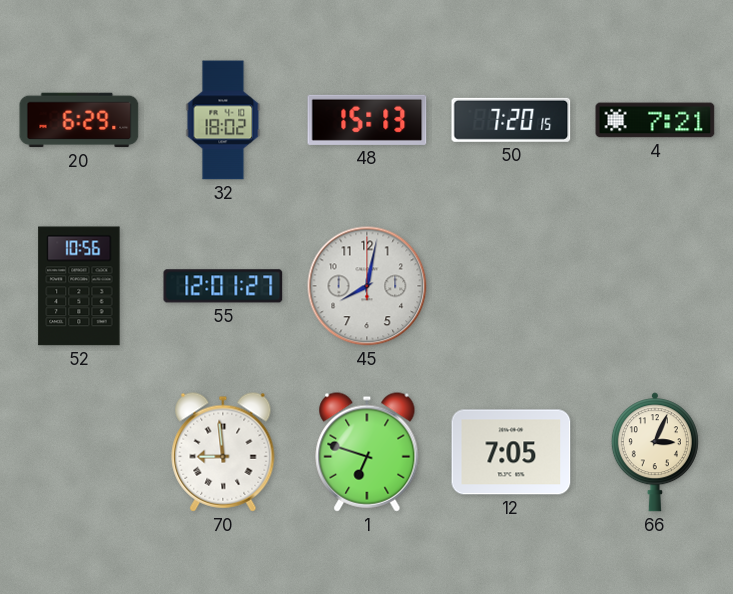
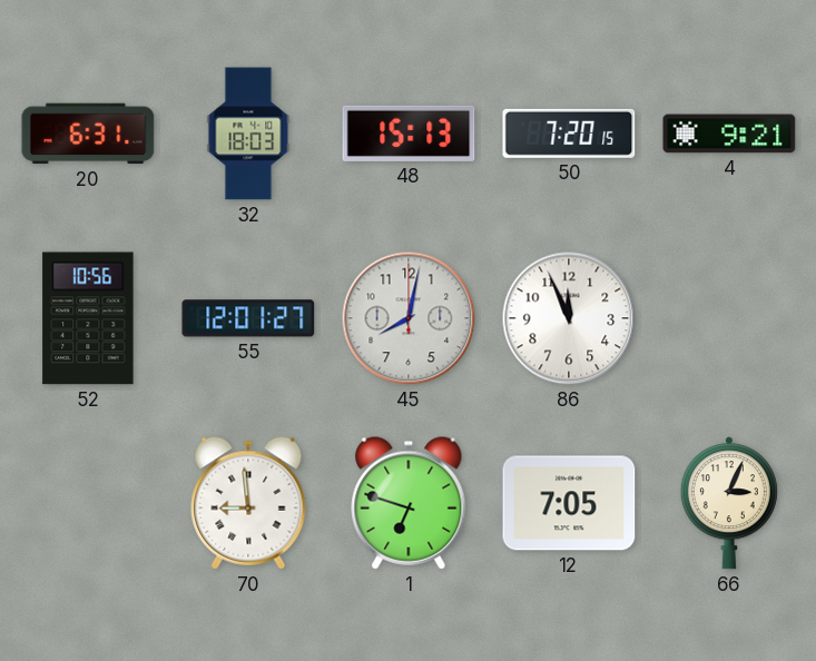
20: 6:29 -> 6:31 (88, 134)
32: 18:02 -> 18:03 (248, 134)
4: 7:21 -> 9:21 (729, 134)
86: none -> 11:56 (569, 318)
